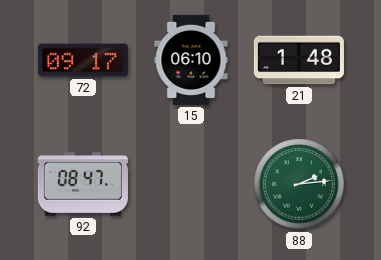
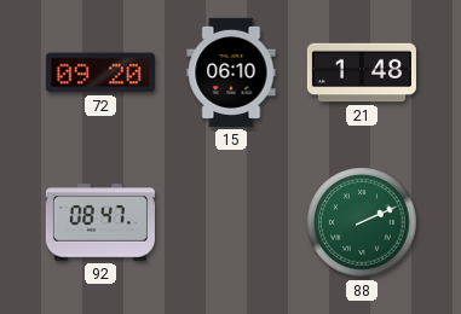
72: 09:17 -> 09:20 (100, 72)
88: 2:14 -> 2:11 (362, 222)
